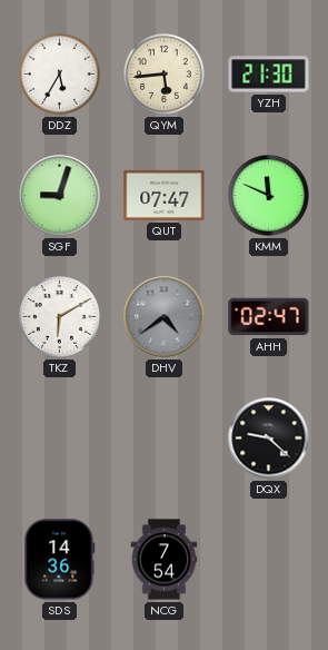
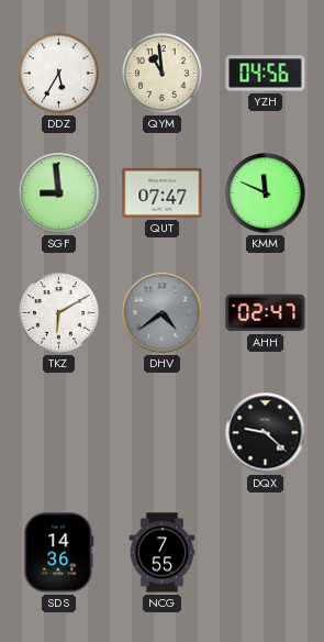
QYM: 5:44 -> 10:59 (163, 74)
YZH: 21:30 -> 04:56 (266, 74)
SGF: 9:03 -> 8:59 (59, 193)
NCG: 7:54 -> 7:55 (163, 553)
